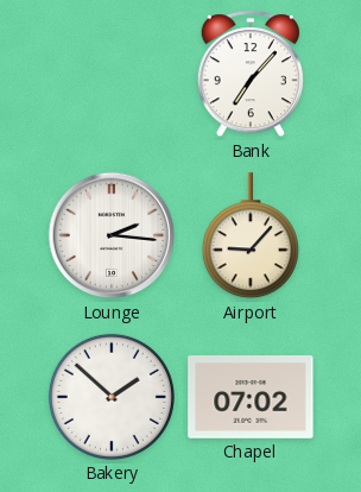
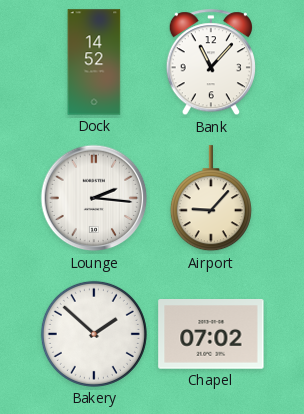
Dock: none -> 14:52 (94, 62)
Bank: 7:07 -> 11:07 (211, 63)
